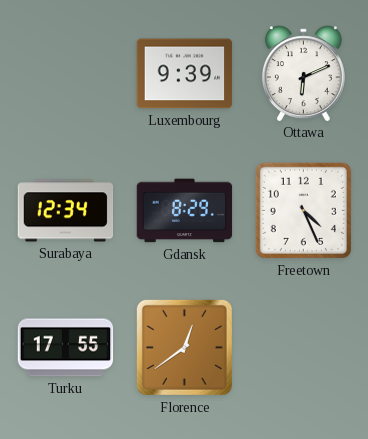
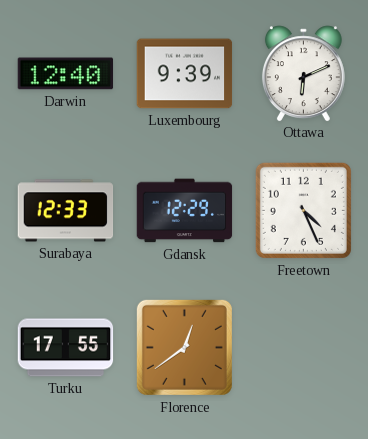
Darwin: none -> 12:40 (66, 74)
Surabaya: 12:34 -> 12:33 (66, 211)
Gdansk: 8:29 -> 12:29 (185, 211)
